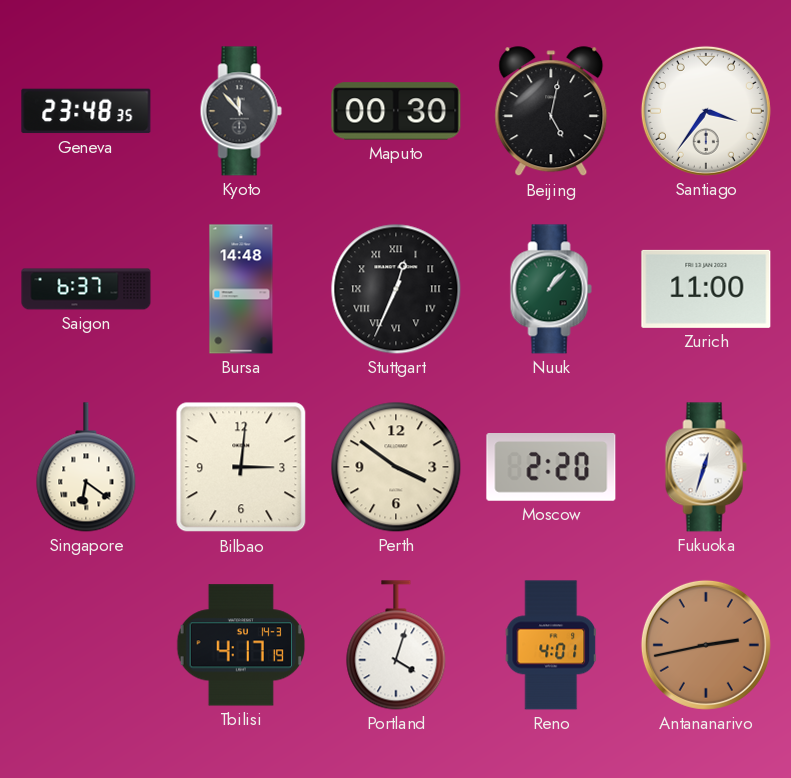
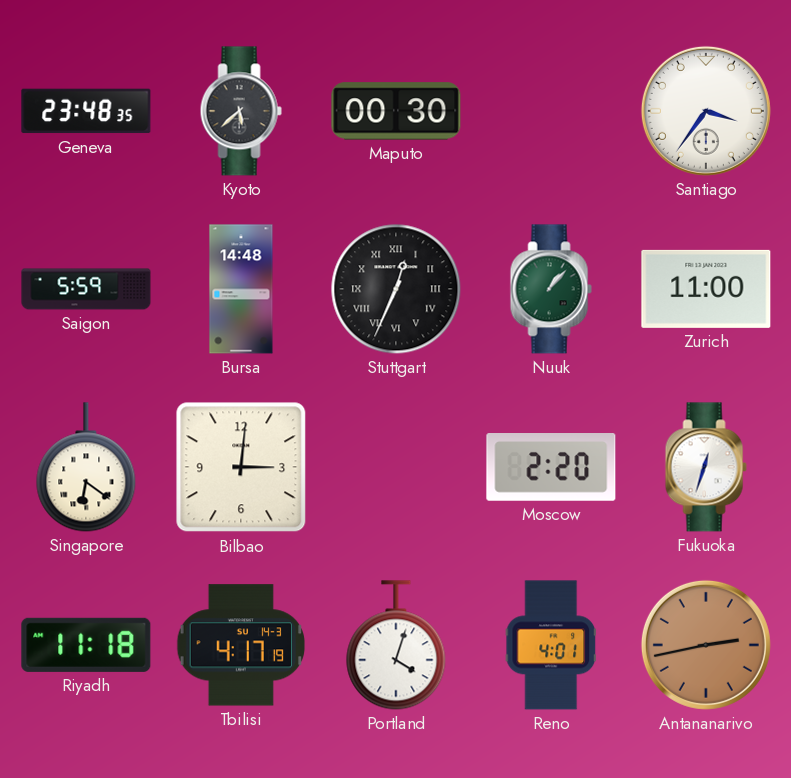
Kyoto: 11:53 -> 5:38 (241, 111)
Beijing: 5:02 -> none (551, 112)
Saigon: 6:37 -> 5:59 (86, 289)
Perth: 3:51 -> none (396, 467)
Riyadh: none -> 11:18 (86, 645)
